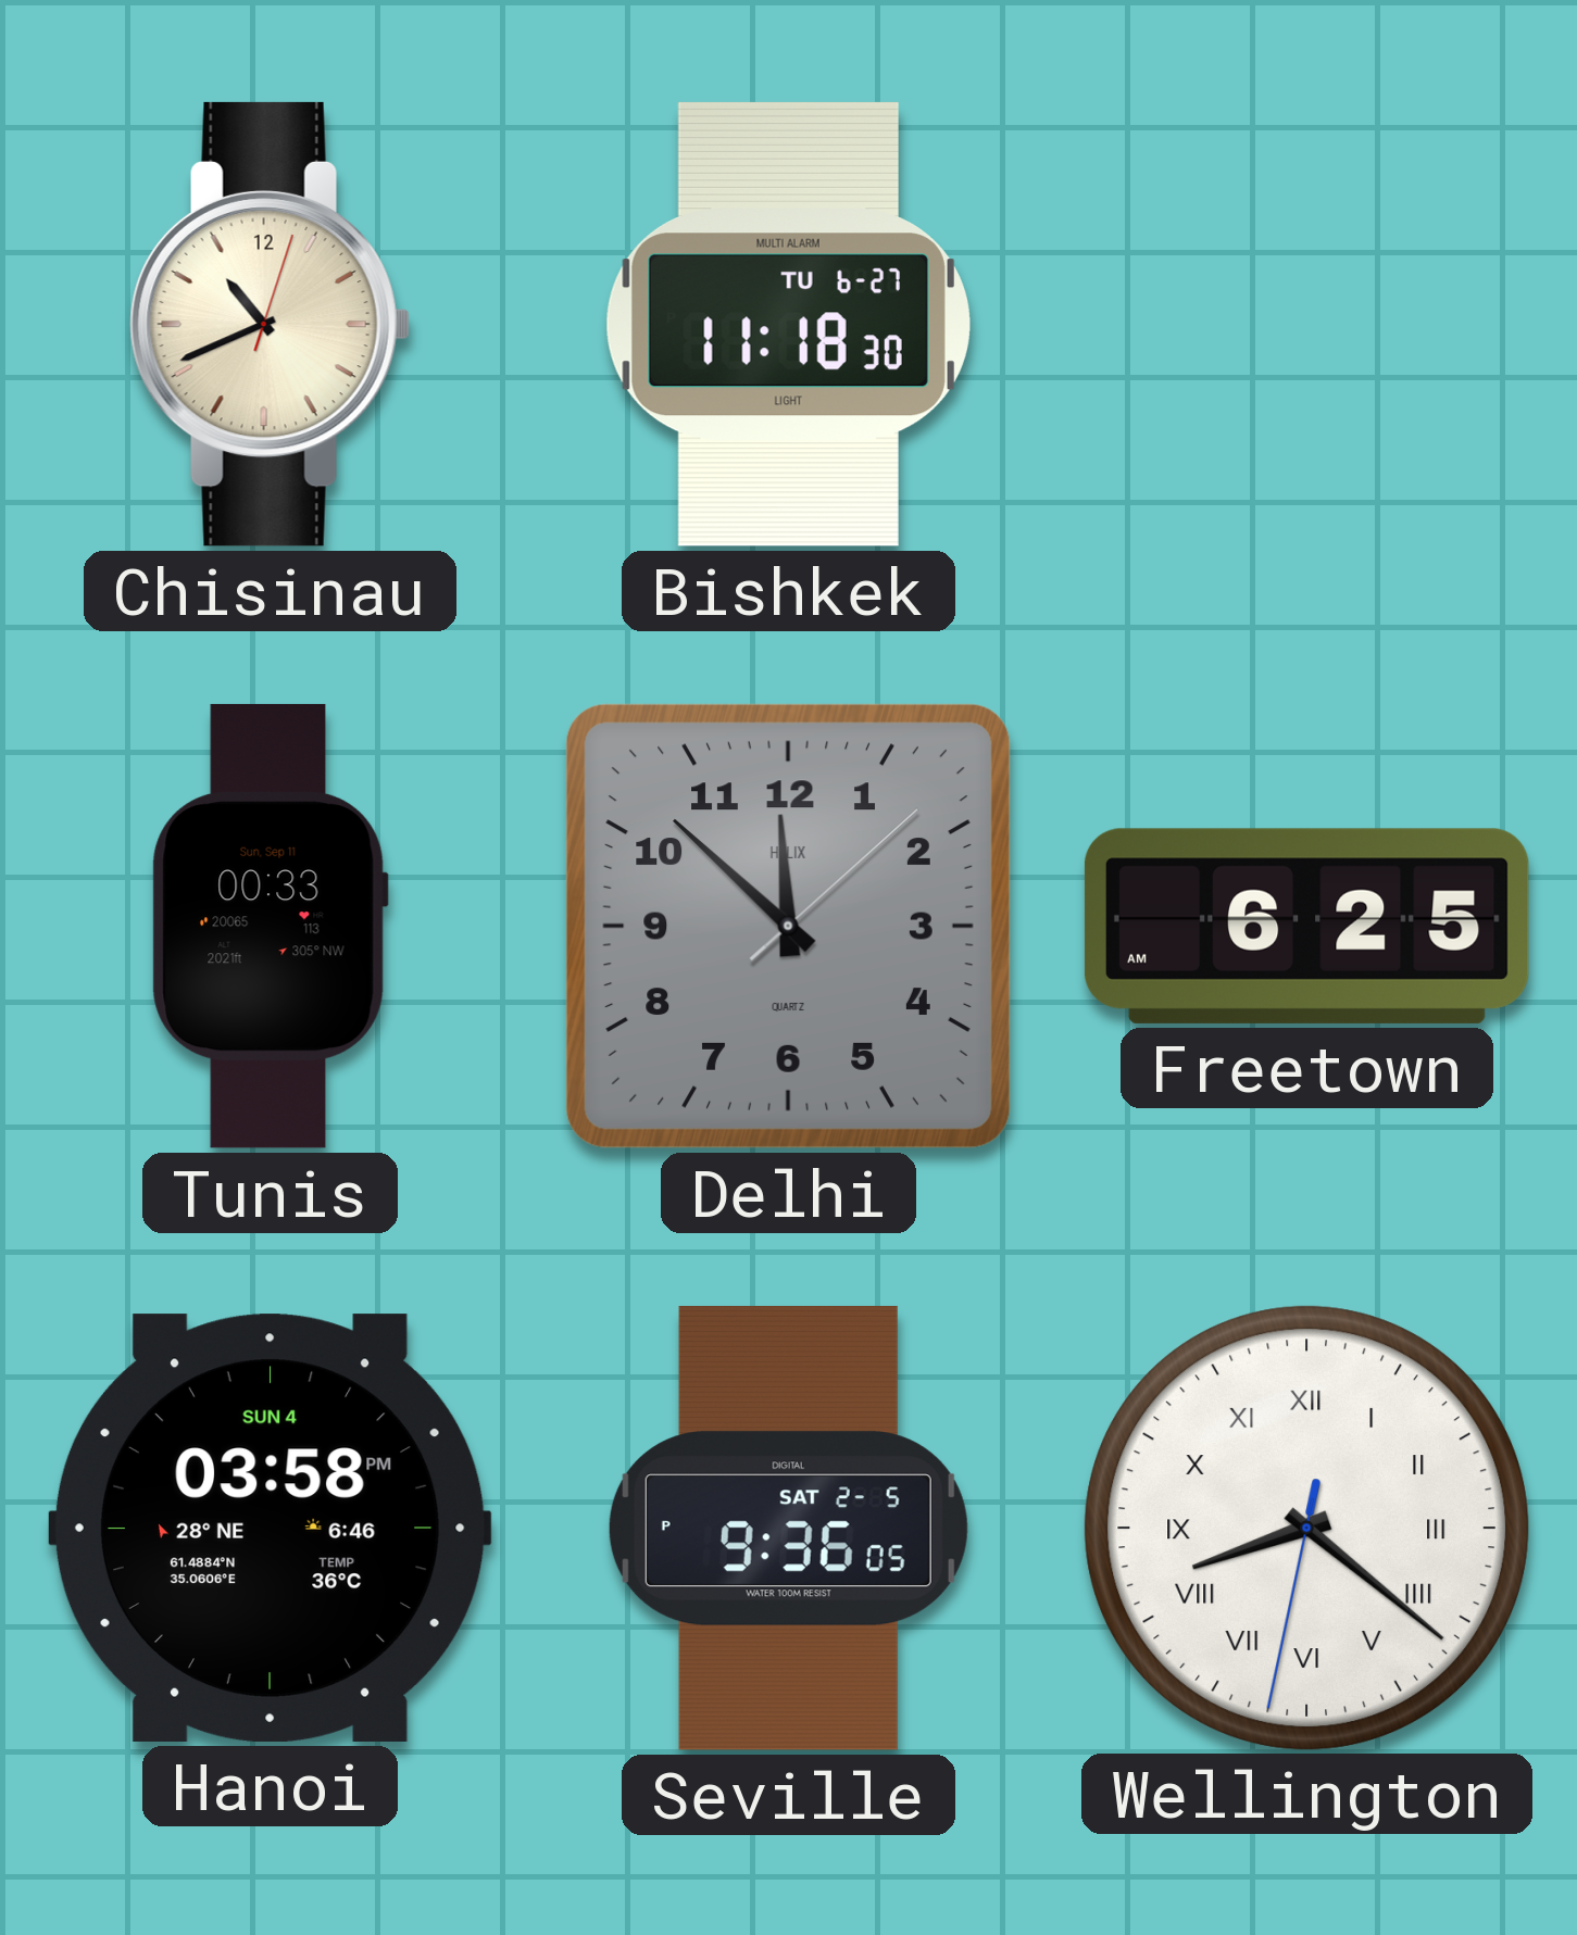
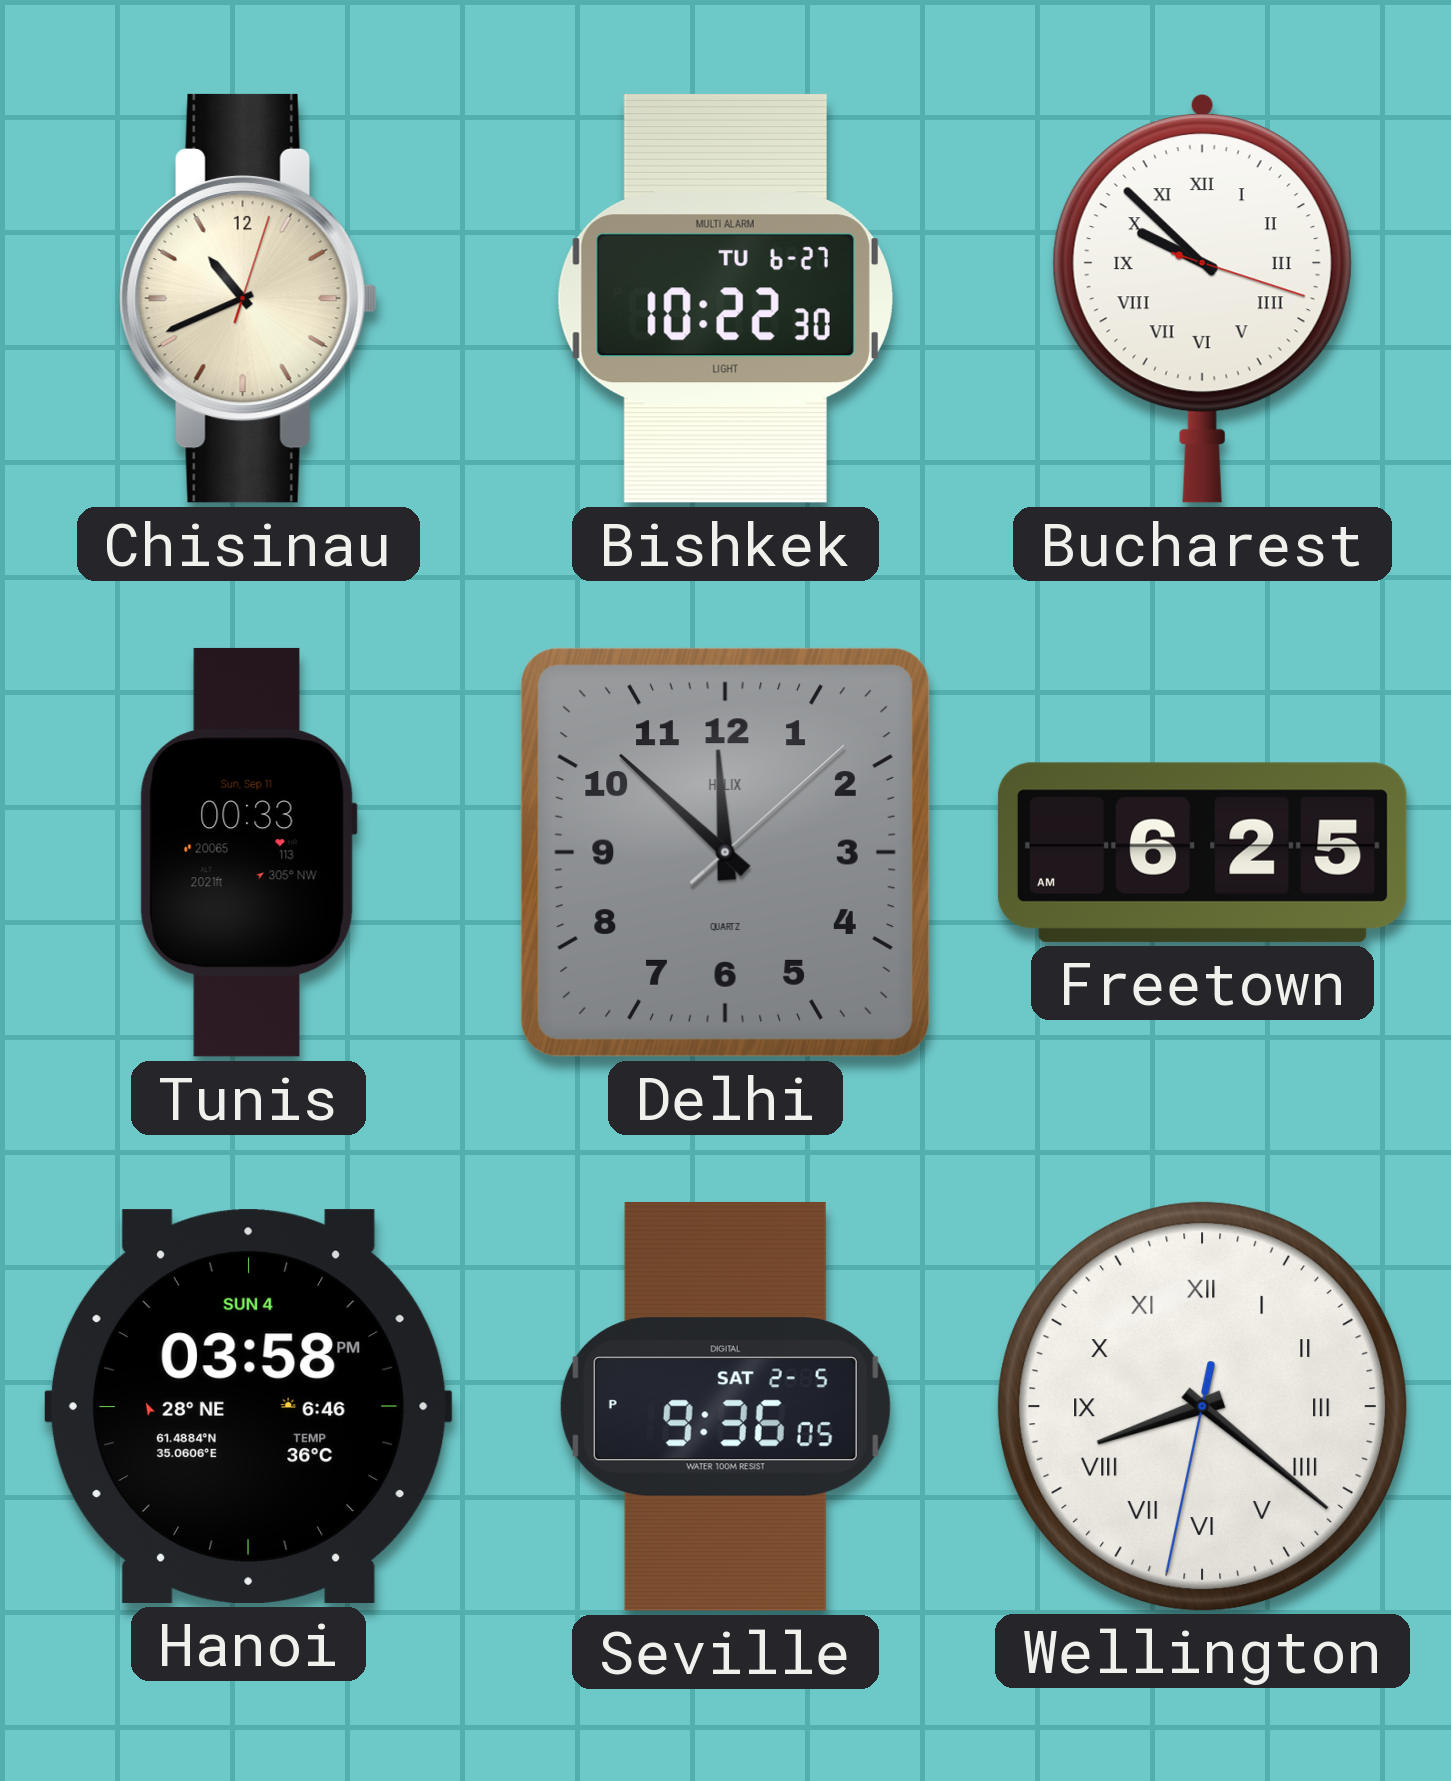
Bishkek: 11:18 -> 10:22 (725, 298)
Bucharest: none -> 9:52 (1202, 298)
